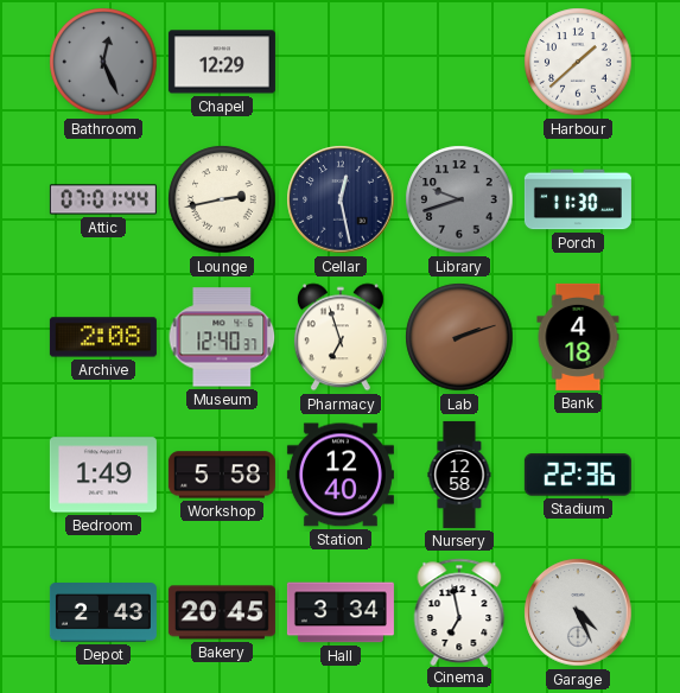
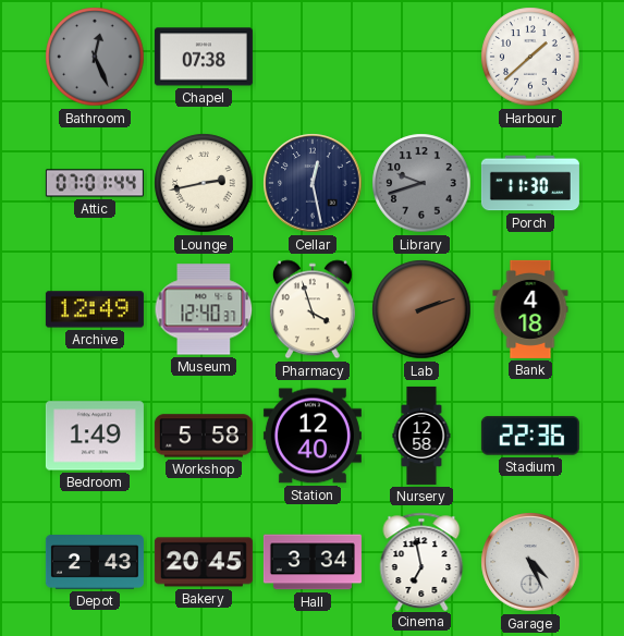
Chapel: 12:29 -> 07:38 (204, 57)
Archive: 2:08 -> 12:49 (95, 309)
Pharmacy: 6:57 -> 3:57 (313, 309)
